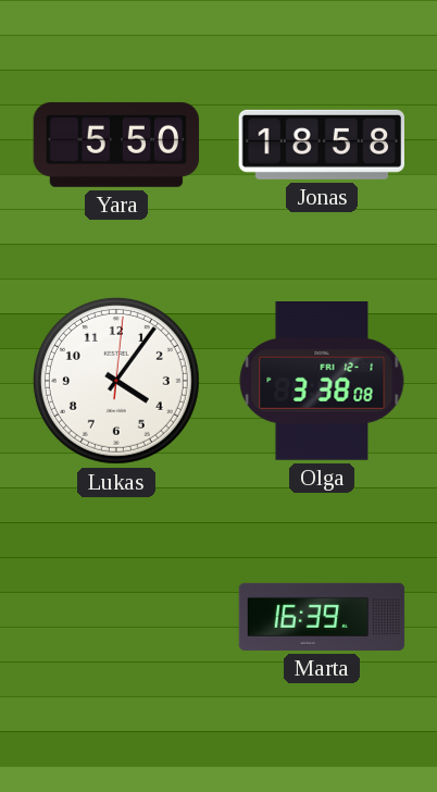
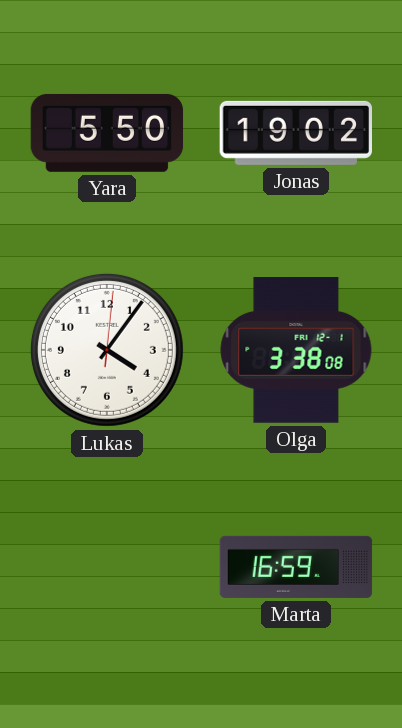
Jonas: 18:58 -> 19:02 (295, 133)
Marta: 16:39 -> 16:59 (296, 567)
